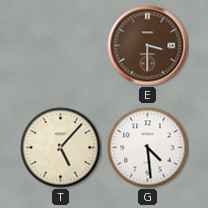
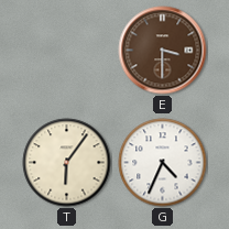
T: 5:07 -> 6:06 (67, 163)
G: 4:29 -> 4:34 (163, 163)
